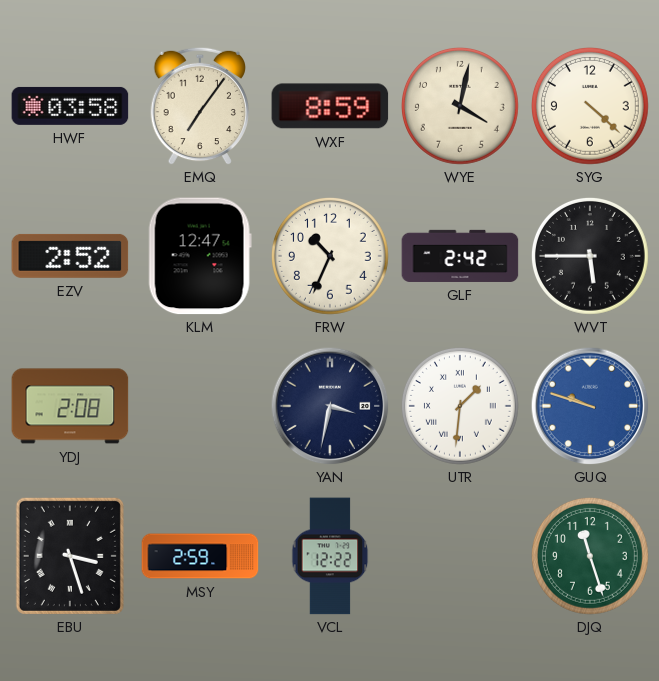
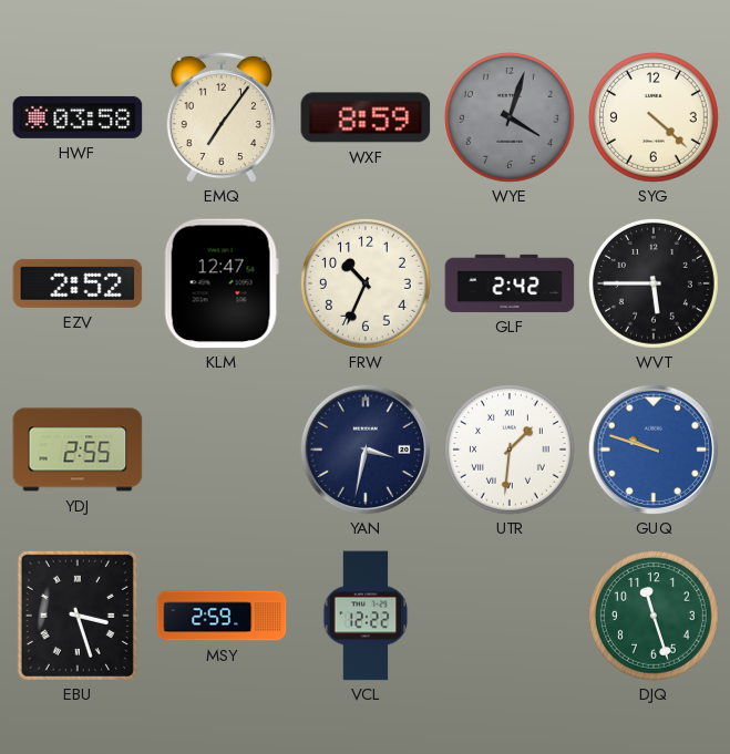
WYE: 4:02 -> 4:03 (510, 117)
WYE dial: cream -> grey (510, 117)
YDJ: 2:08 -> 2:55 (78, 450)
